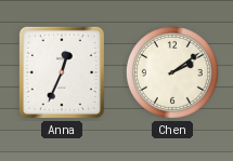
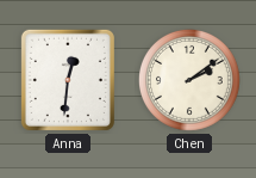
Anna: 12:34 -> 12:31 (68, 80)
